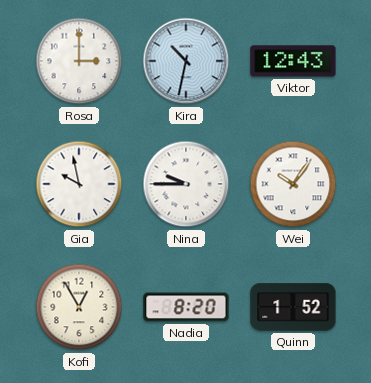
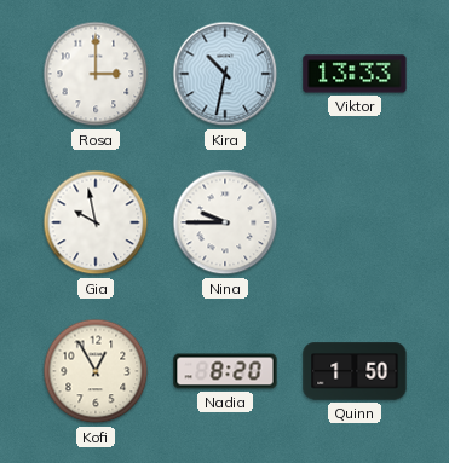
Viktor: 12:43 -> 13:33 (355, 74)
Wei: 10:06 -> none (293, 184)
Quinn: 1:52 -> 1:50 (355, 371)
